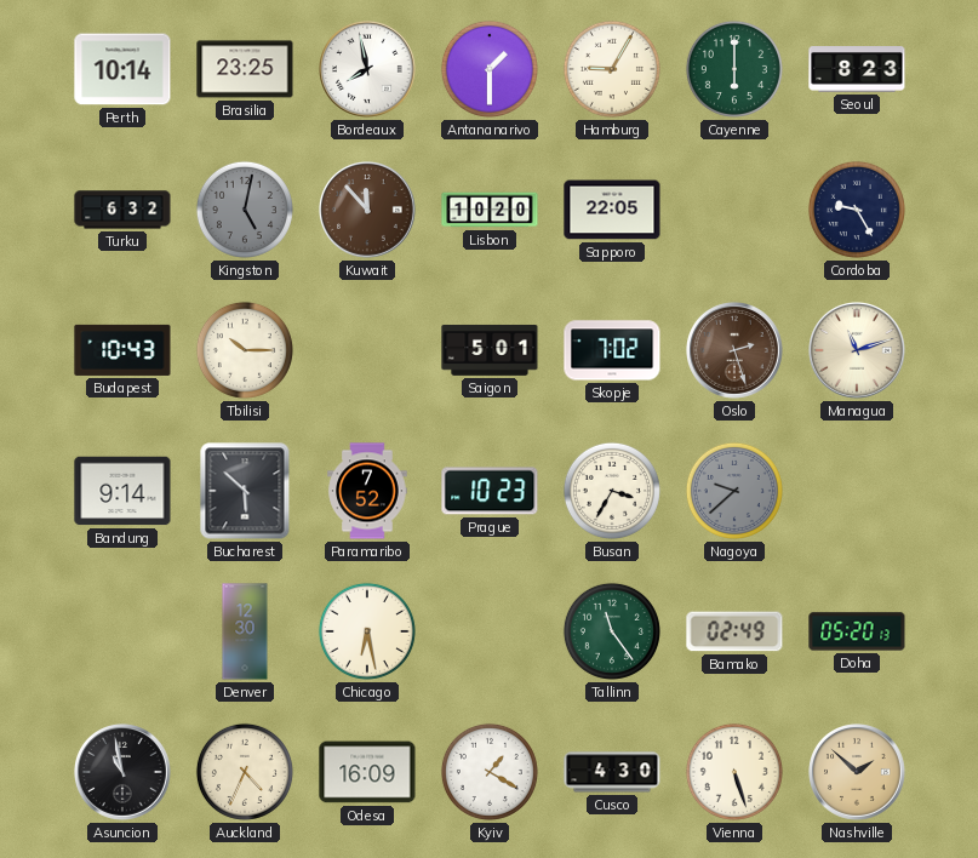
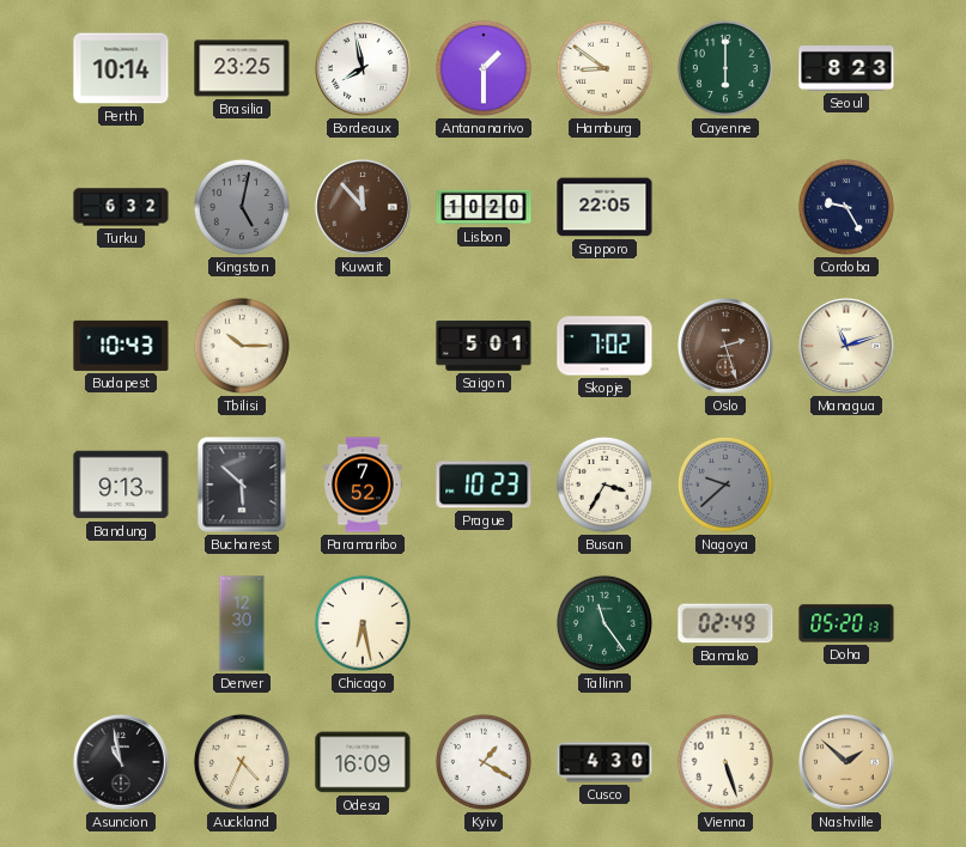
Hamburg: 9:05 -> 8:51 (604, 68)
Bandung: 9:14 -> 9:13 (121, 485)
